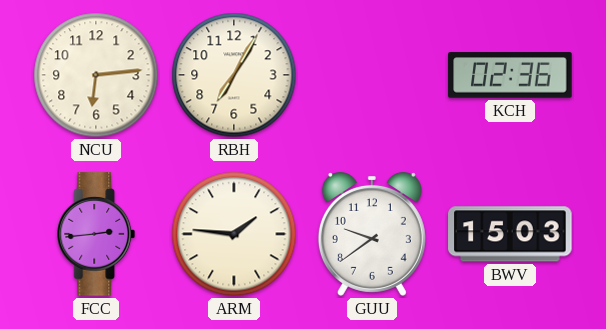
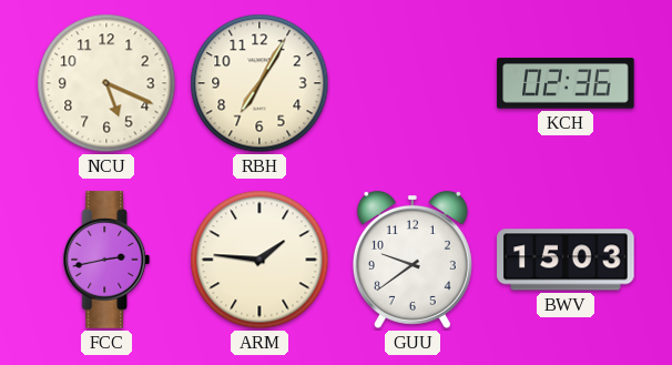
NCU: 6:14 -> 5:19 (106, 83)
FCC: 2:44 -> 2:43 (106, 260)
